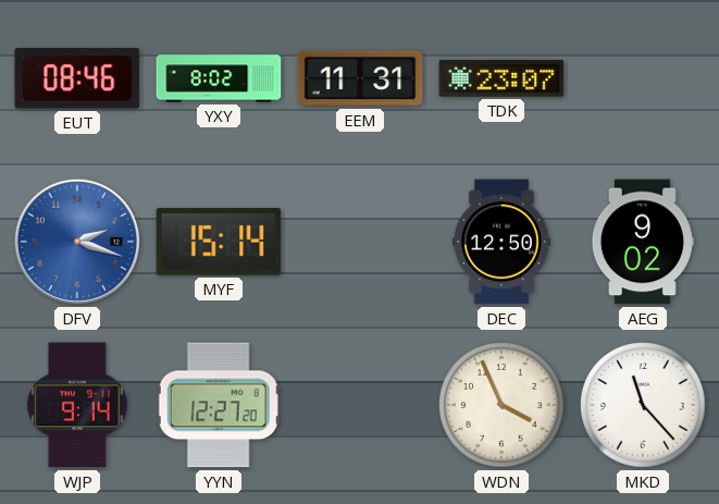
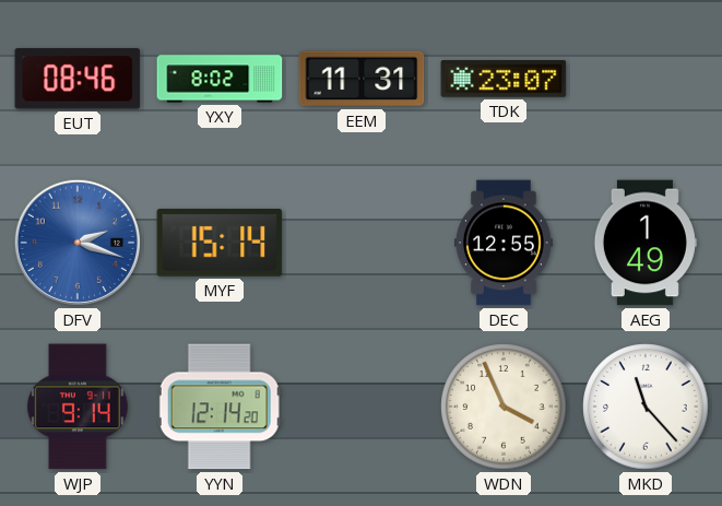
DEC: 12:50 -> 12:55 (504, 243)
AEG: 9:02 -> 1:49 (644, 243)
YYN: 12:27 -> 12:14 (220, 407)
